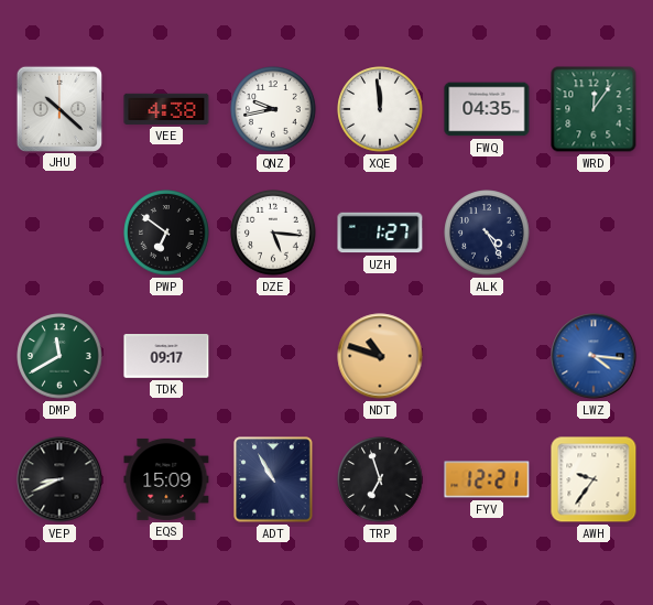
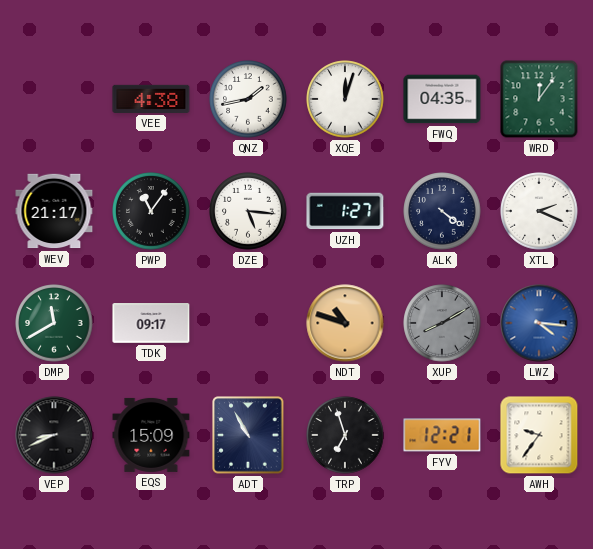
JHU: 10:22 -> none (58, 108)
QNZ: 9:43 -> 1:43 (248, 99)
XQE: 11:59 -> 12:03 (345, 99)
WEV: none -> 21:17 (54, 211)
PWP: 6:51 -> 11:06 (151, 211)
ALK: 4:25 -> 4:21 (442, 211)
XTL: none -> 2:19 (539, 211)
XUP: none -> 8:10 (442, 323)
